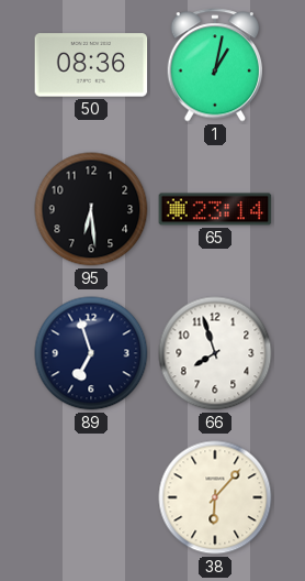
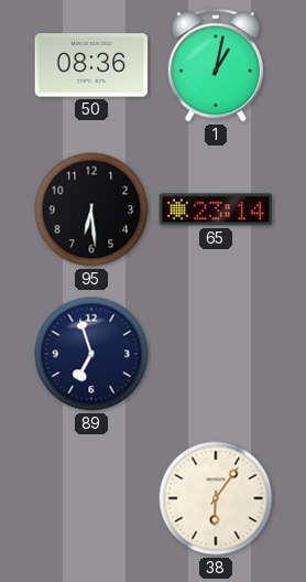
66: 7:57 -> none (215, 353)
38: 6:07 -> 6:06 (216, 498)
